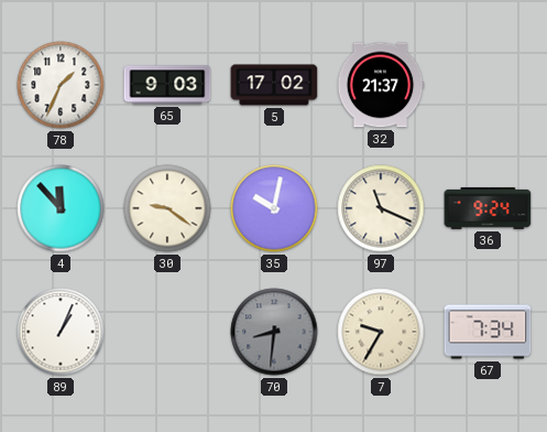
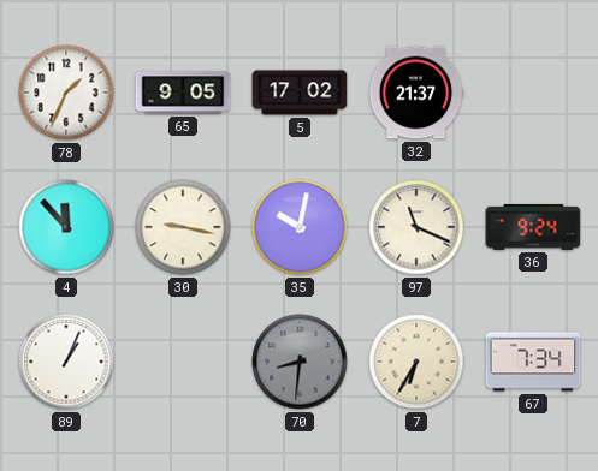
65: 9:03 -> 9:05 (183, 93)
30: 9:21 -> 9:17 (183, 227)
7: 9:35 -> 6:35 (416, 362)
